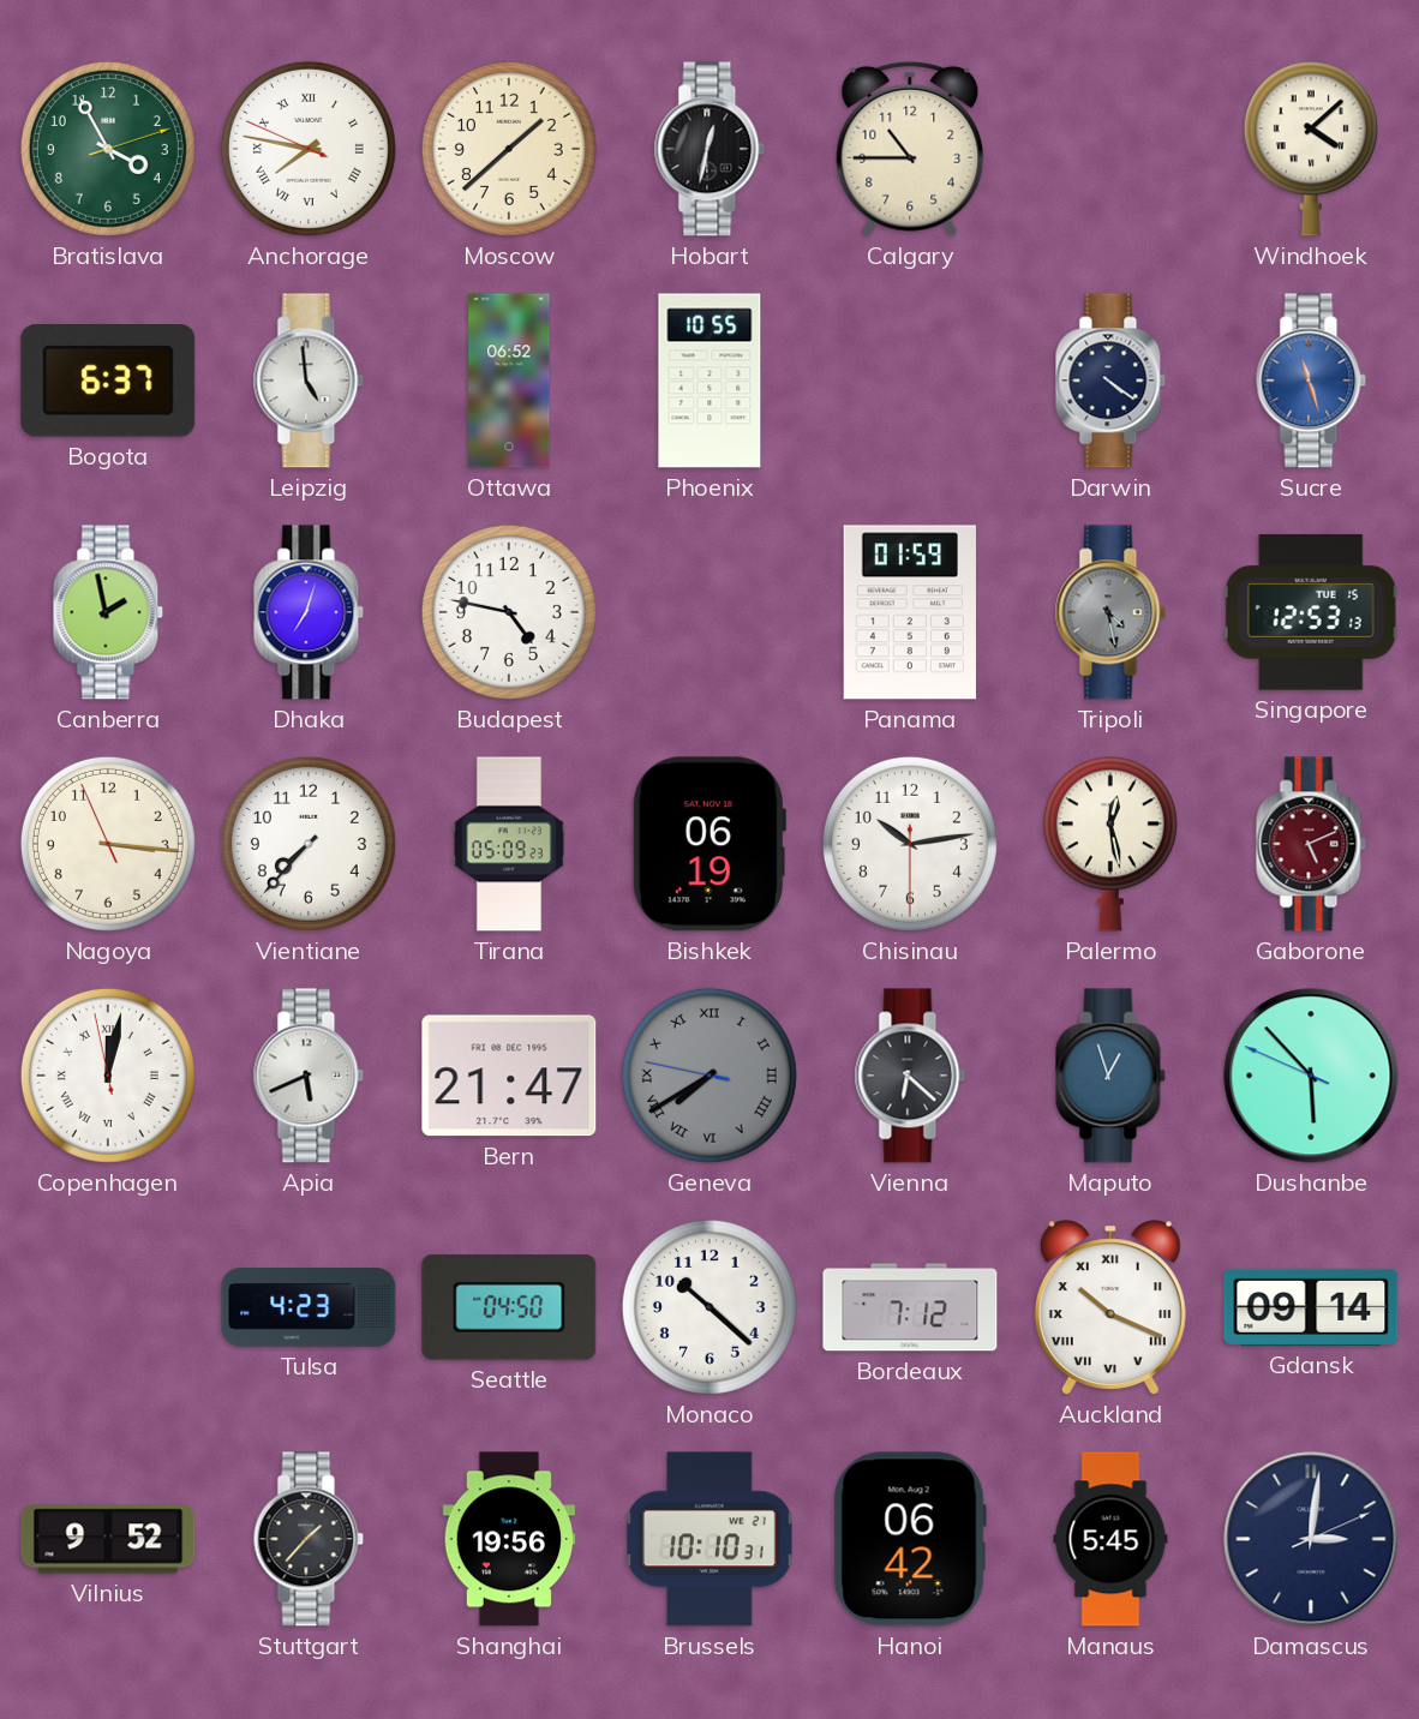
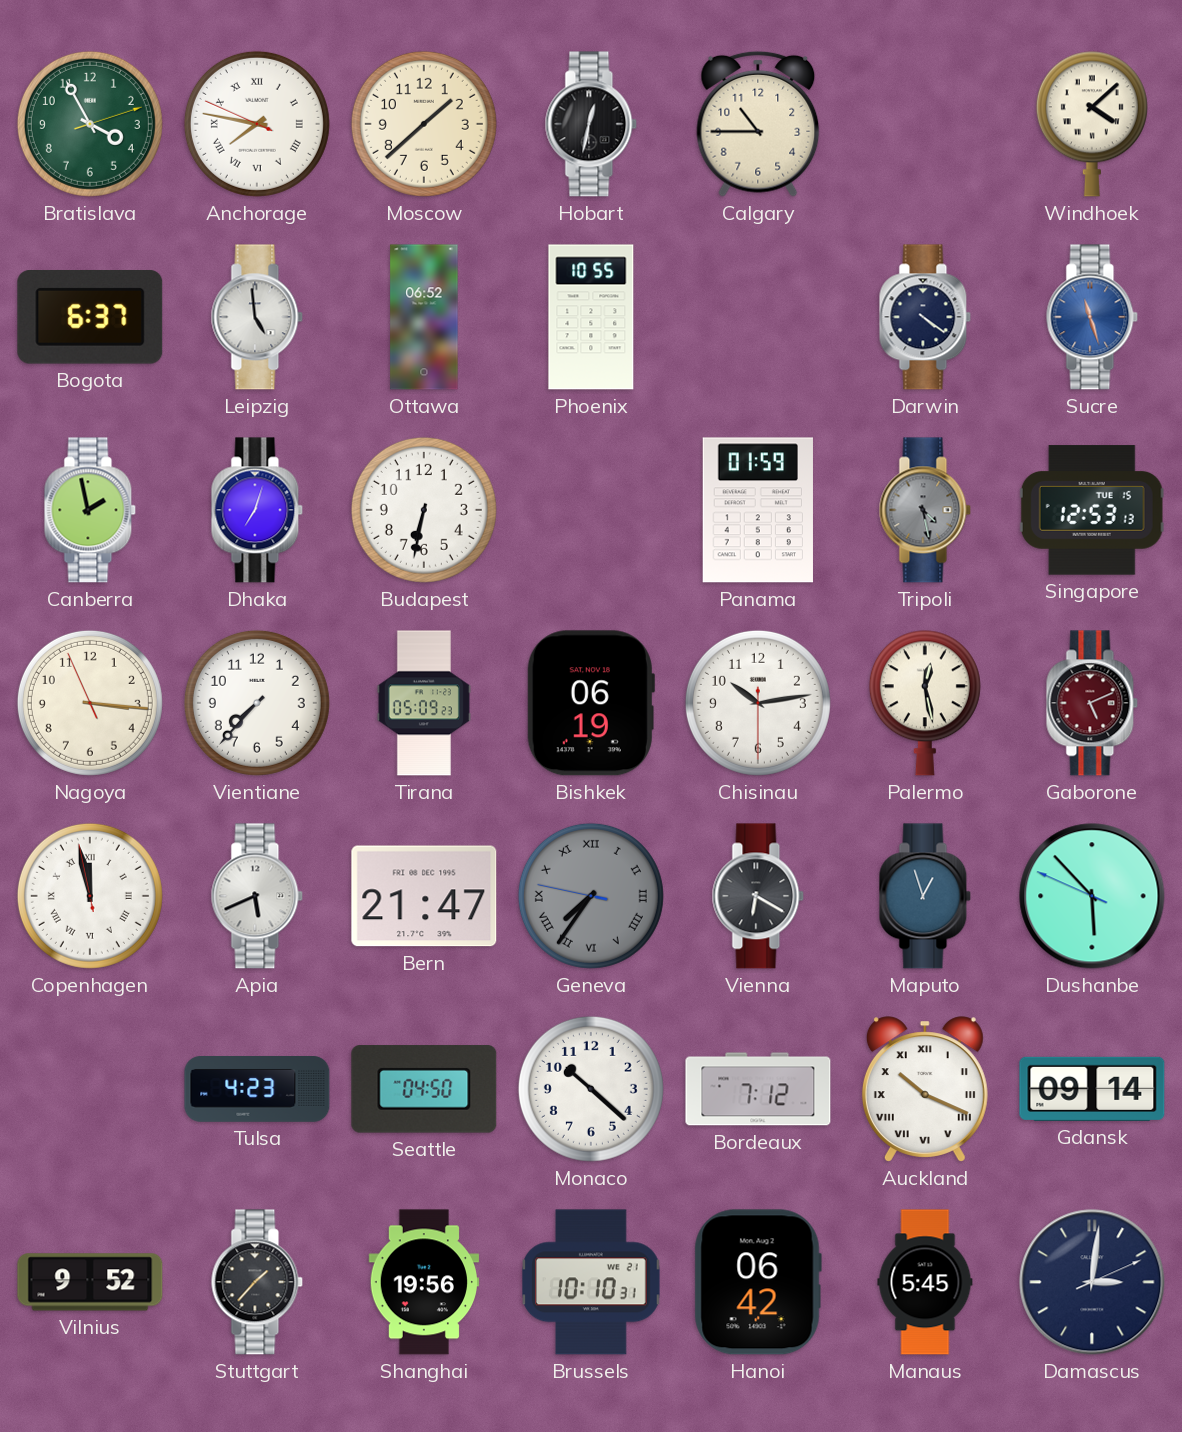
Budapest: 4:47 -> 6:32 (424, 510)
Copenhagen: 12:01 -> 11:57 (90, 896)
Geneva: 7:39 -> 7:35 (591, 896)
Vienna: 6:22 -> 6:20 (758, 896)
